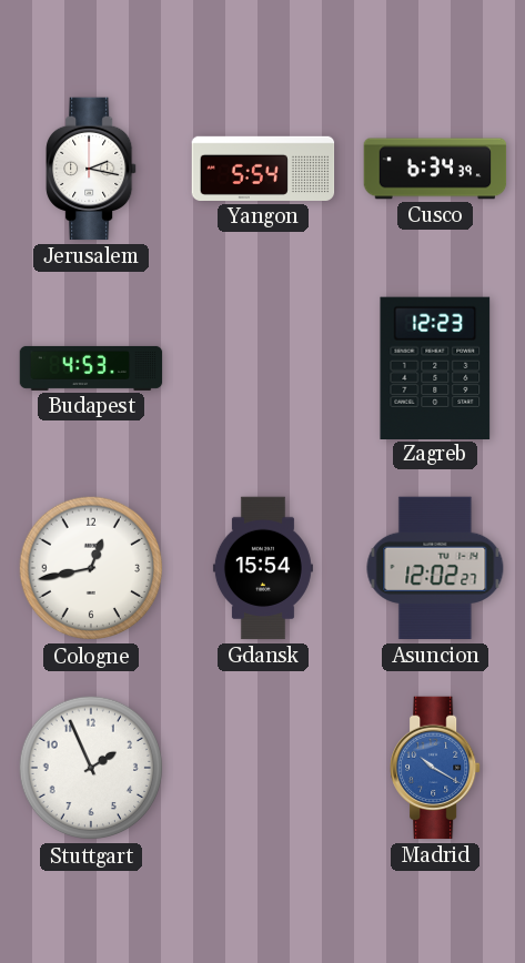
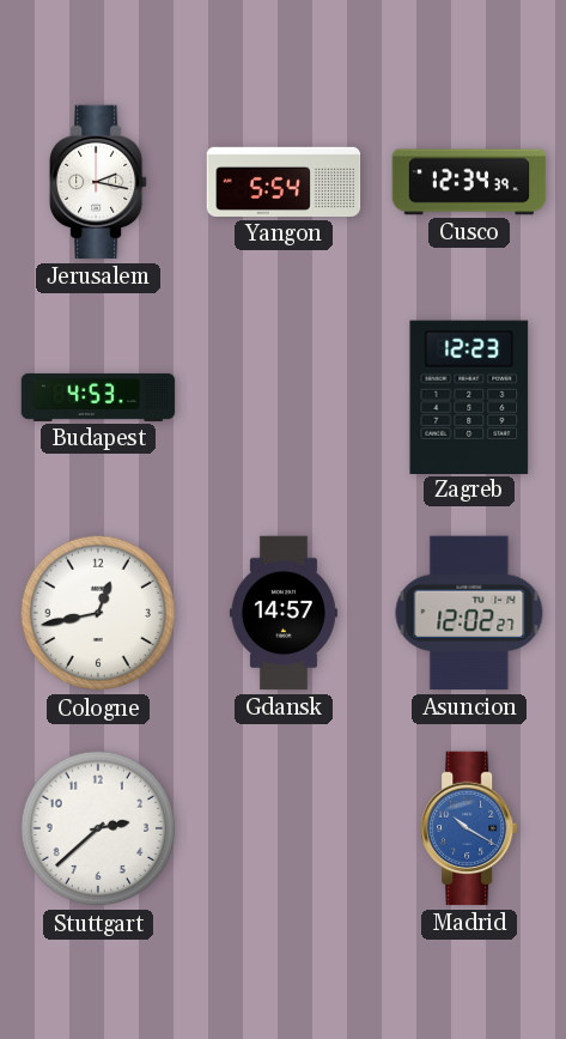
Cusco: 6:34 -> 12:34 (469, 182)
Gdansk: 15:54 -> 14:57 (284, 613)
Stuttgart: 1:56 -> 2:38 (98, 828)
